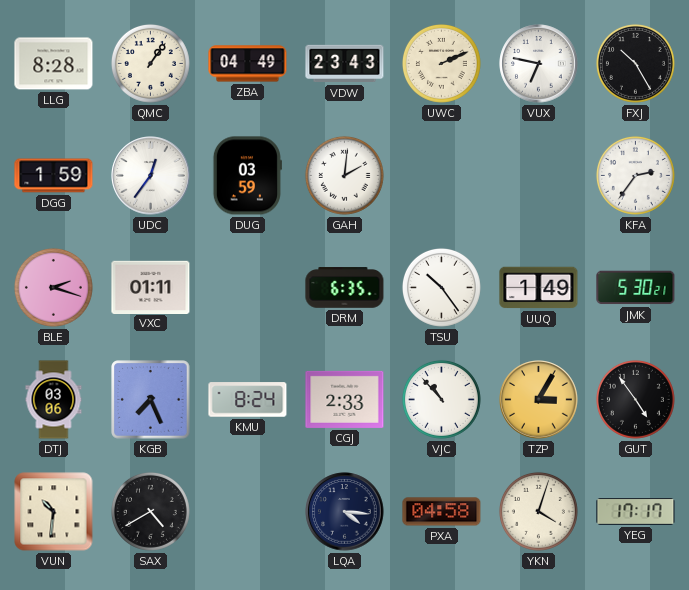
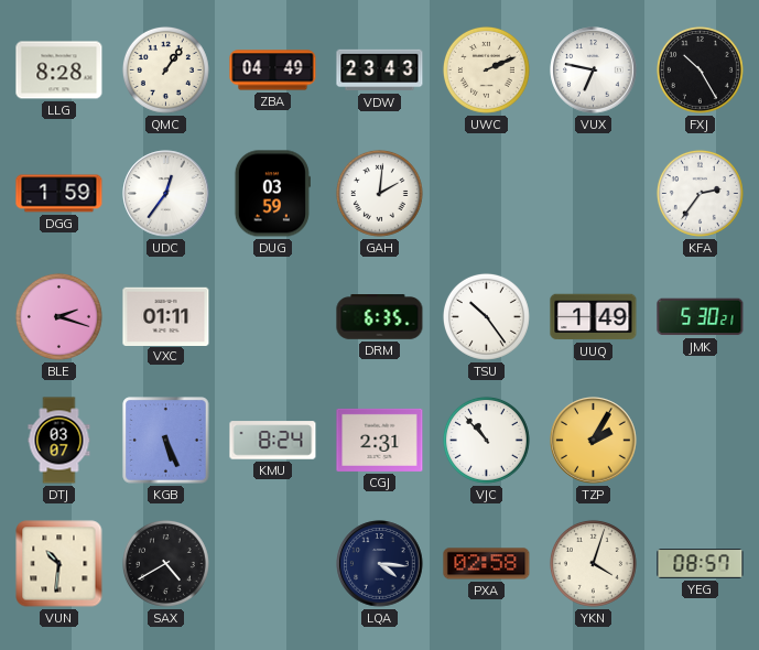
DTJ: 03:06 -> 03:07 (59, 441)
KGB: 7:26 -> 5:26 (166, 441)
CGJ: 2:33 -> 2:31 (380, 440)
TZP: 3:05 -> 2:05 (594, 441)
GUT: 4:54 -> none (635, 399)
PXA: 04:58 -> 02:58 (487, 564)
YEG: 17:17 -> 08:57 (701, 564)
